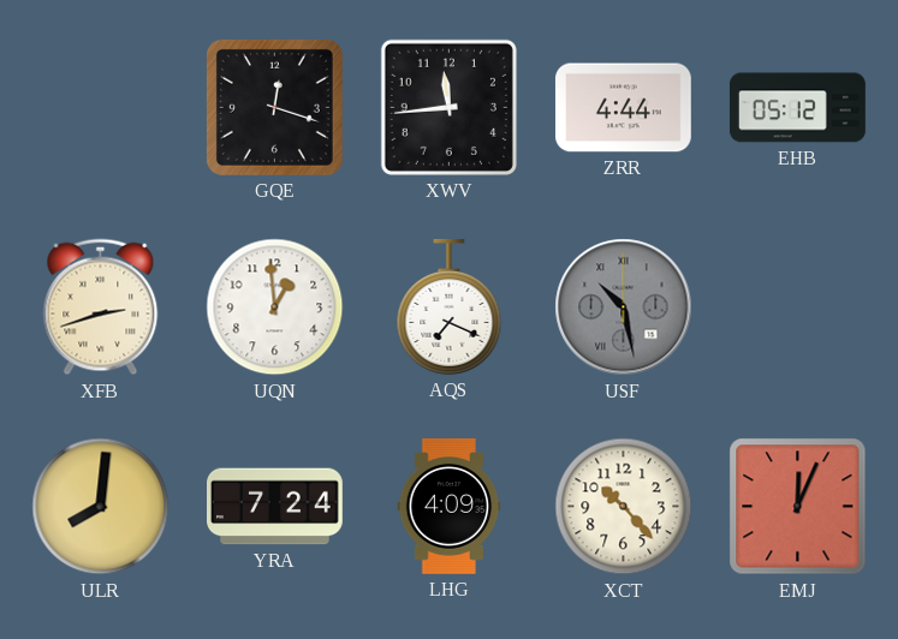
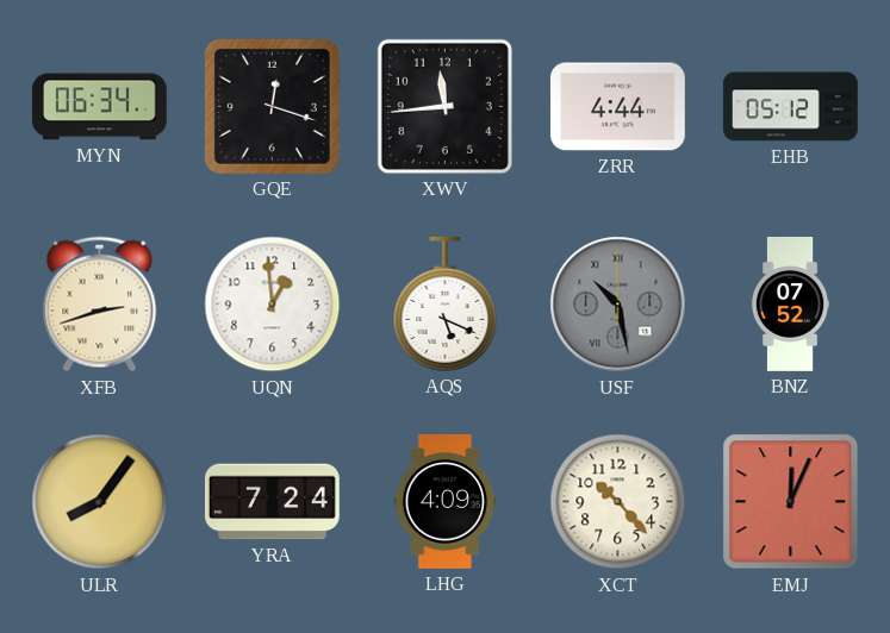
MYN: none -> 06:34 (99, 107)
AQS: 7:19 -> 5:19 (446, 303)
BNZ: none -> 07:52 (790, 305)
ULR: 8:01 -> 8:06 (100, 502)
